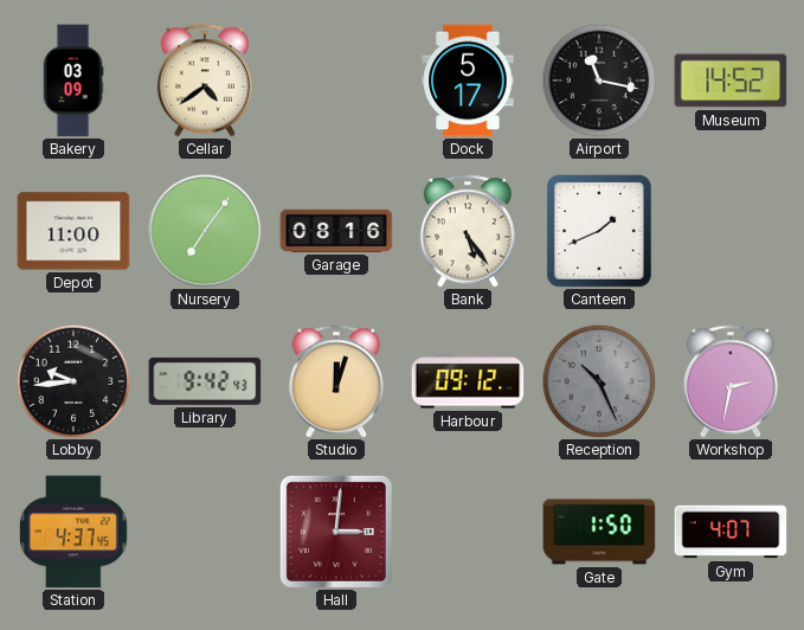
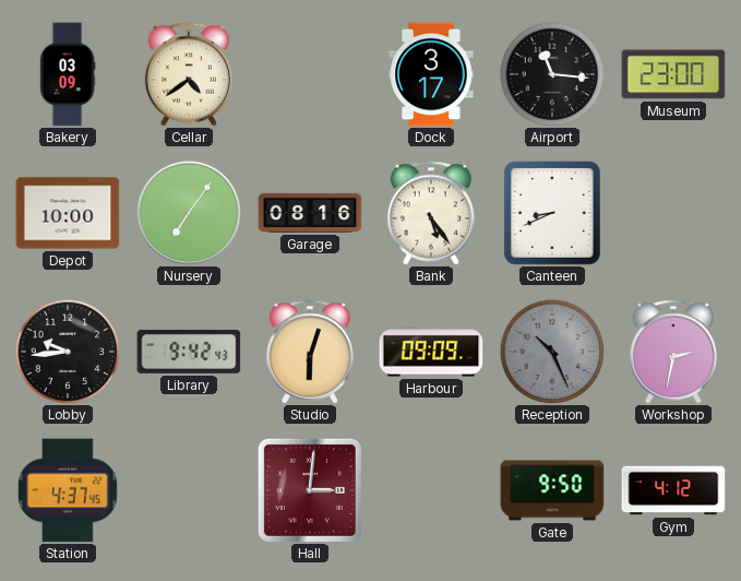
Dock: 5:17 -> 3:17 (431, 74)
Airport: 11:17 -> 11:16 (552, 74)
Museum: 14:52 -> 23:00 (673, 74)
Depot: 11:00 -> 10:00 (68, 213)
Canteen: 1:41 -> 8:41 (552, 213)
Studio: 12:03 -> 6:03 (310, 352)
Harbour: 09:12 -> 09:09 (431, 352)
Gate: 1:50 -> 9:50 (552, 490)
Gym: 4:07 -> 4:12 (673, 490)
